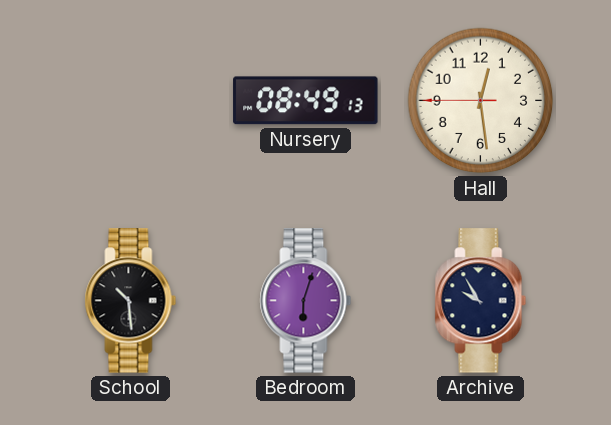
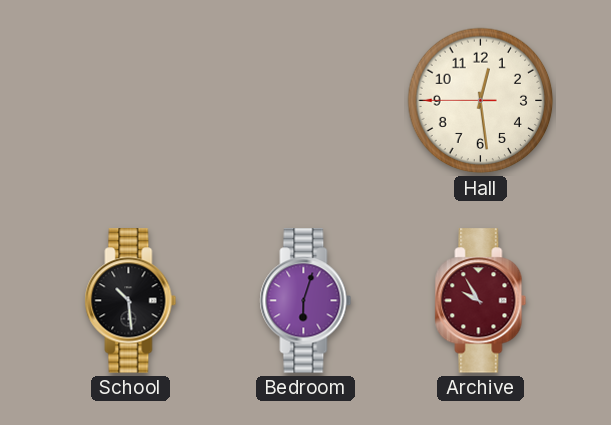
Nursery: 08:49 -> none (306, 101)
Archive dial: navy -> burgundy (481, 301)
